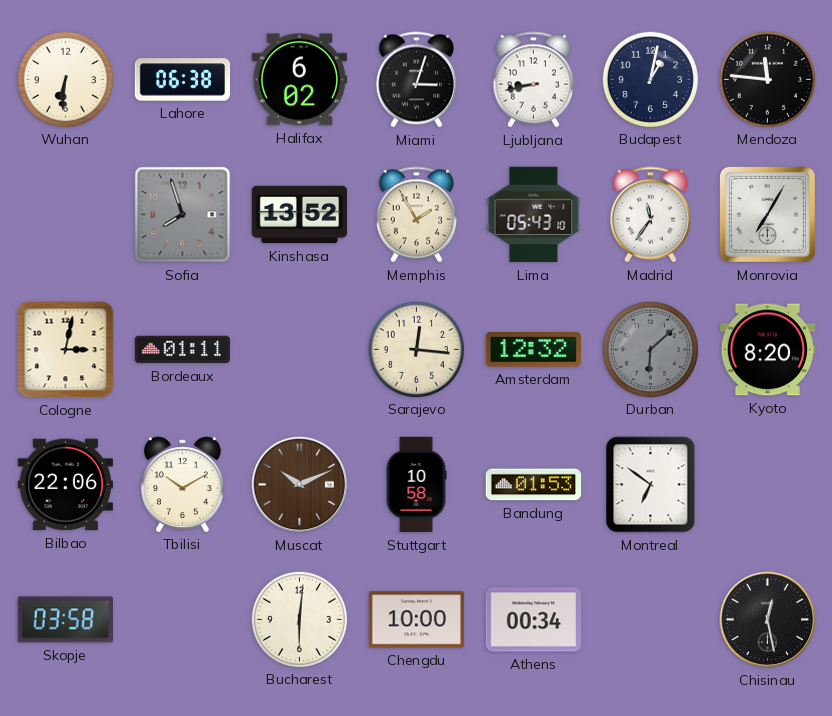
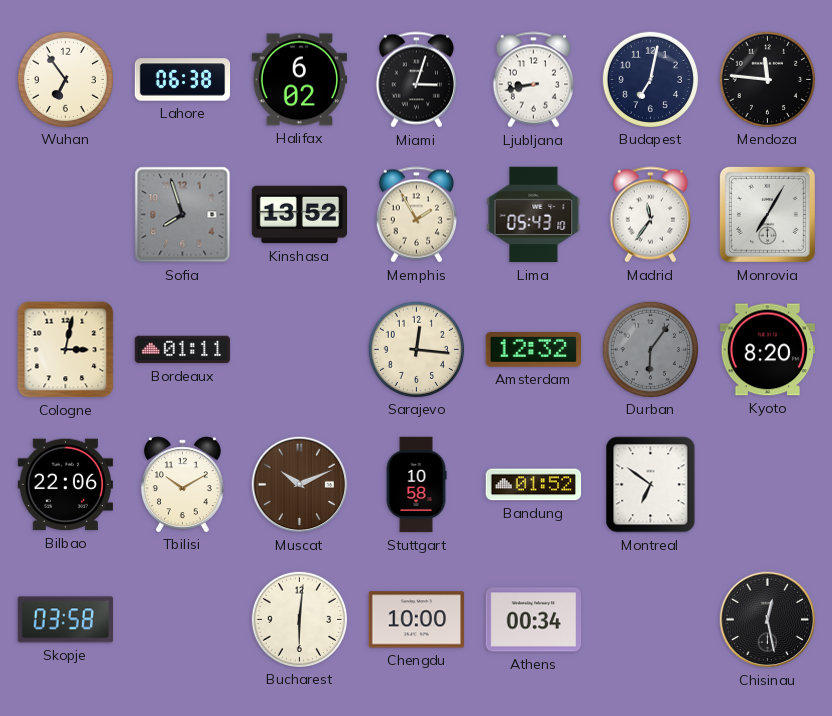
Wuhan: 6:31 -> 6:54 (65, 79)
Budapest: 1:02 -> 7:02 (650, 79)
Durban: 6:08 -> 6:06 (650, 349)
Bandung: 01:53 -> 01:52 (534, 485)
